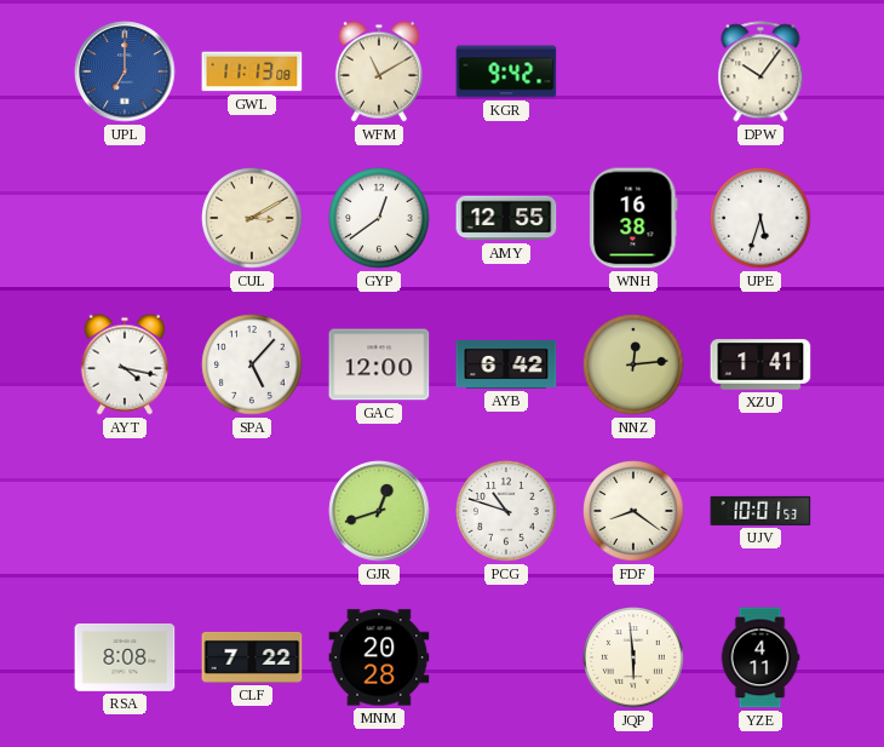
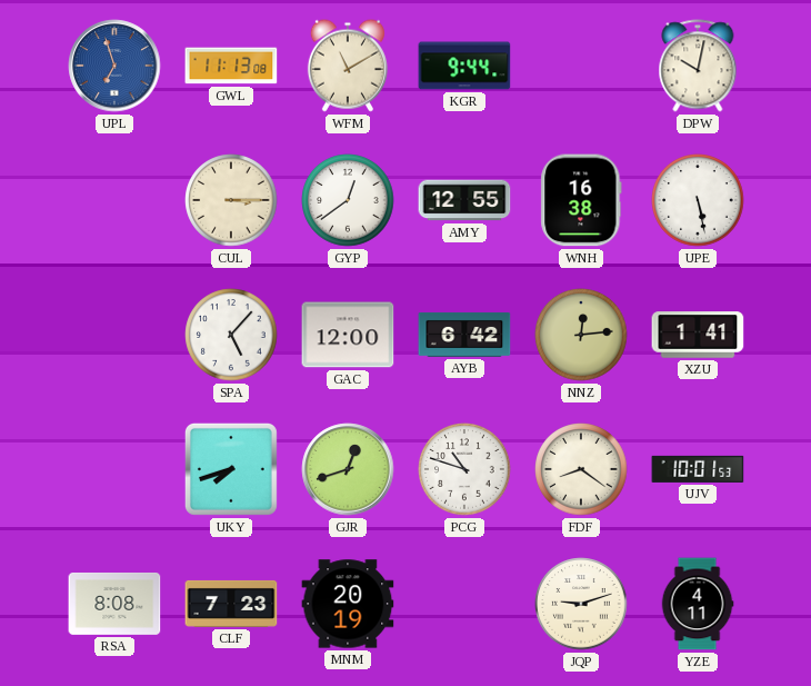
UPL: 7:00 -> 6:57 (114, 66)
KGR: 9:42 -> 9:44 (464, 66)
DPW: 10:06 -> 10:02 (698, 66)
CUL: 3:10 -> 3:15 (231, 200)
UPE: 5:33 -> 5:28 (698, 200)
AYT: 4:17 -> none (125, 364)
UKY: none -> 7:42 (231, 469)
CLF: 7:22 -> 7:23 (231, 604)
MNM: 20:28 -> 20:19 (348, 604)
JQP: 5:59 -> 9:12 (581, 604)
